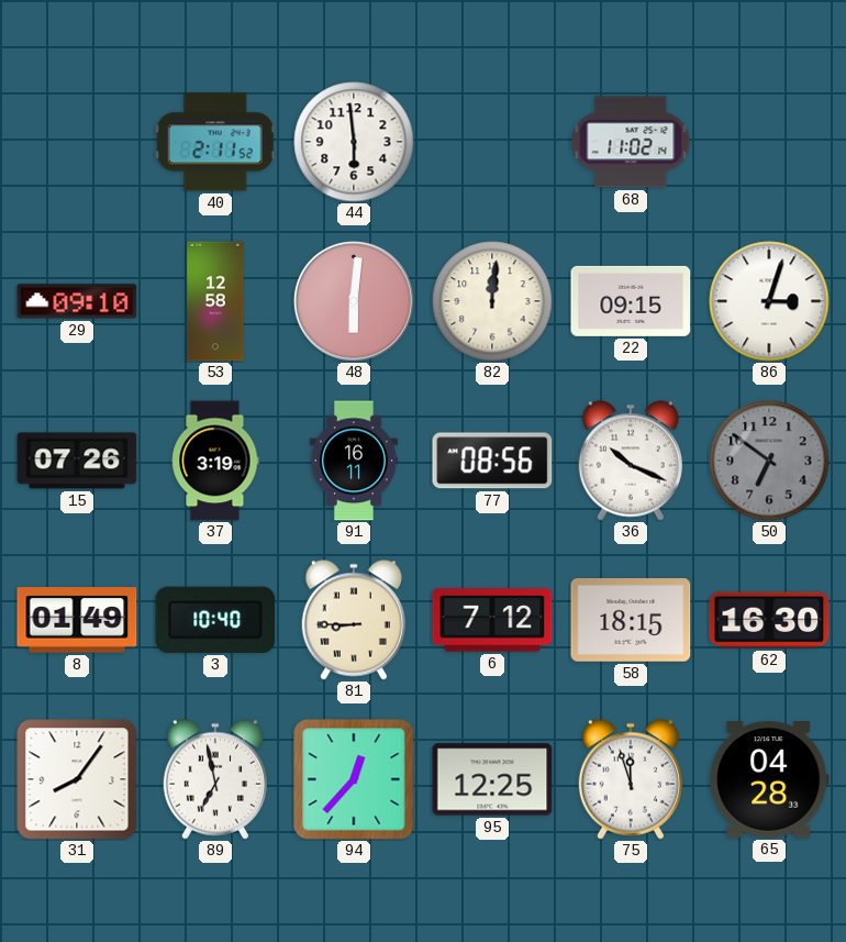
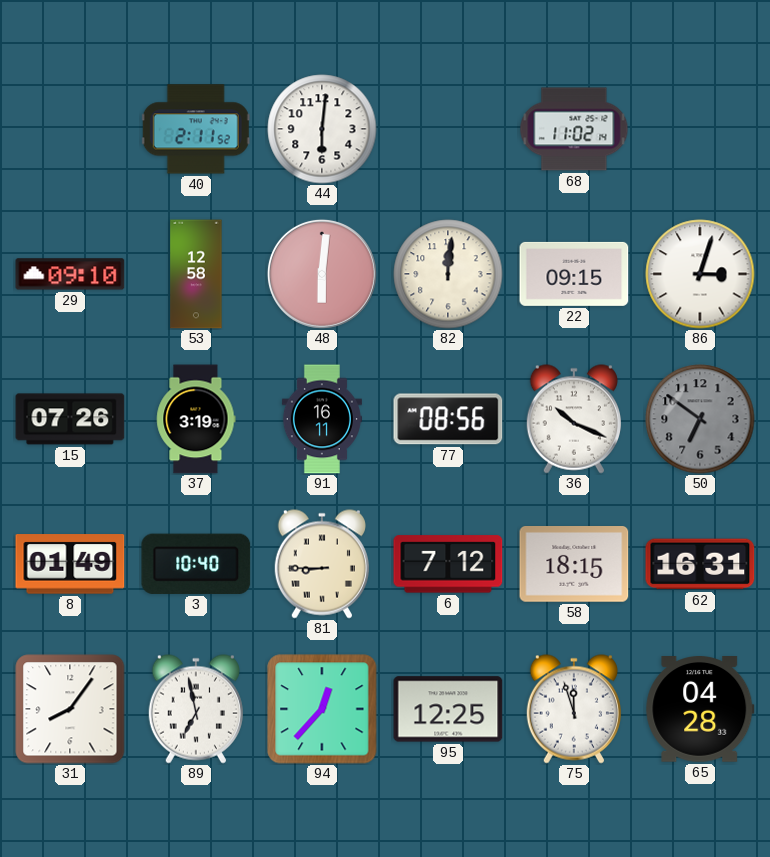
44: 5:59 -> 6:01 (322, 129)
62: 16:30 -> 16:31 (700, 564)
